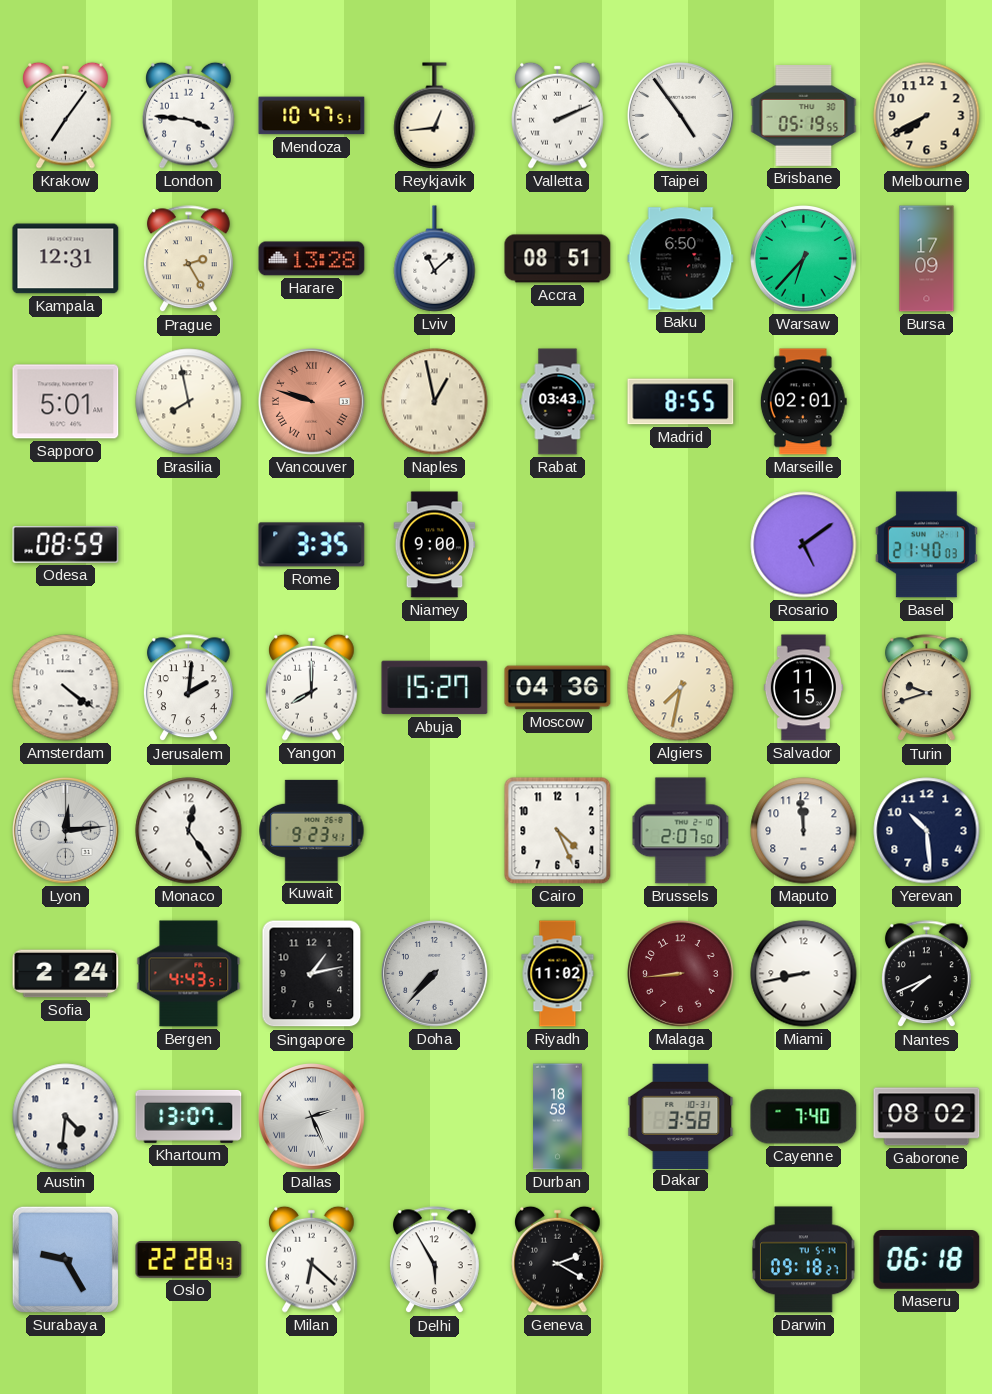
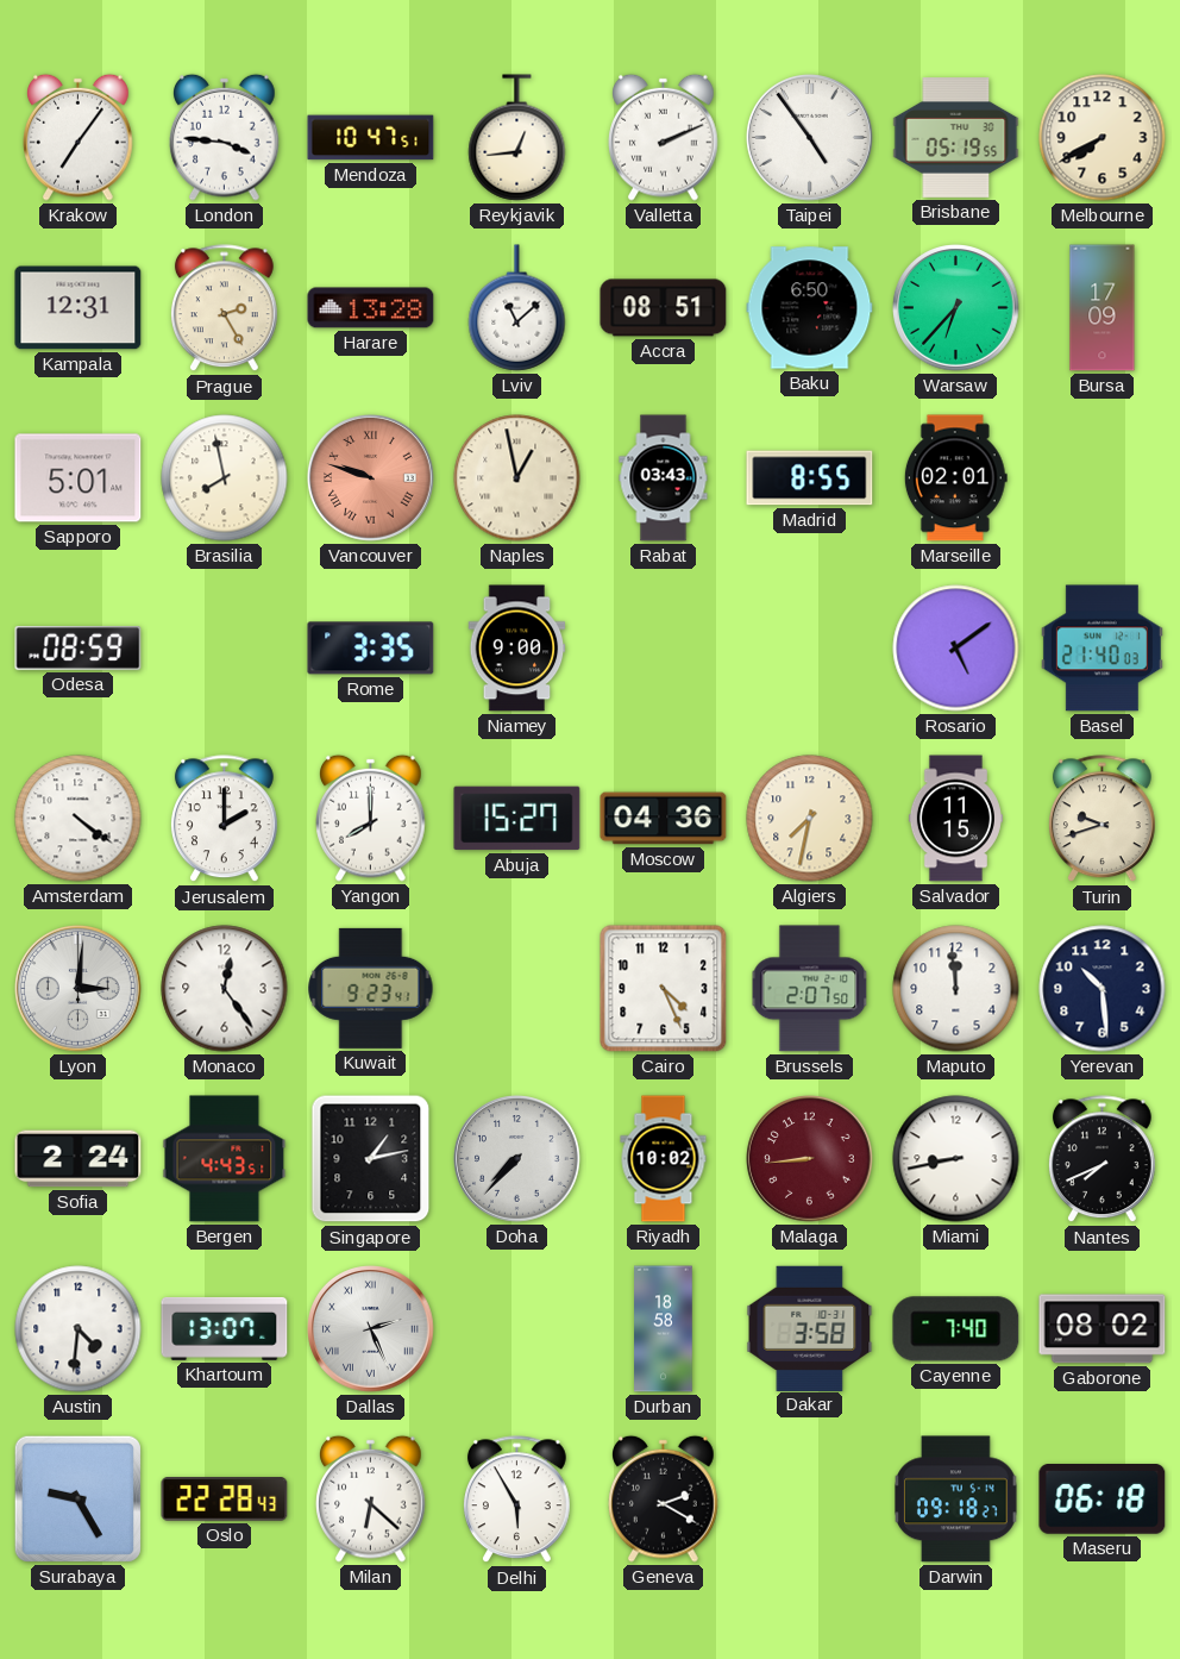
Jerusalem: 2:01 -> 2:00 (224, 819)
Lyon: 12:14 -> 3:01 (79, 989)
Riyadh: 11:02 -> 10:02 (664, 1159)
